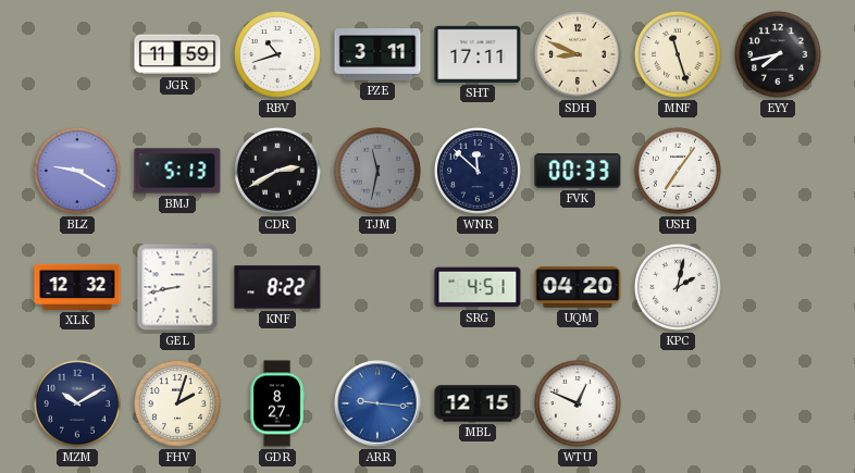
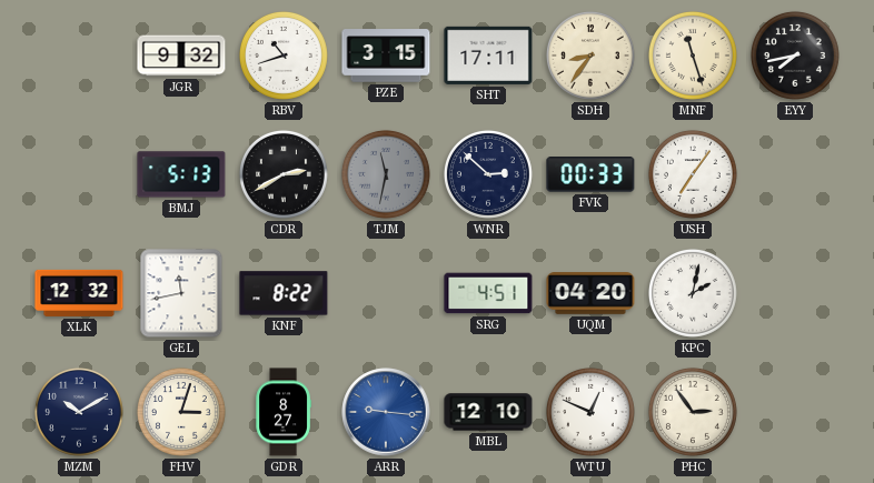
JGR: 11:59 -> 9:32 (181, 56)
PZE: 3:11 -> 3:15 (386, 56)
SDH: 8:49 -> 8:36 (590, 56)
BLZ: 9:20 -> none (77, 171)
WNR: 11:52 -> 2:52 (488, 174)
GEL: 8:43 -> 11:43 (181, 293)
FHV: 2:03 -> 3:03 (181, 412)
MBL: 12:15 -> 12:10 (488, 412)
PHC: none -> 2:54 (693, 412)
